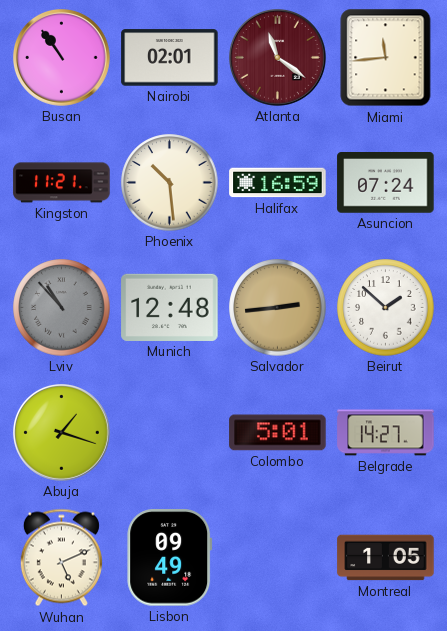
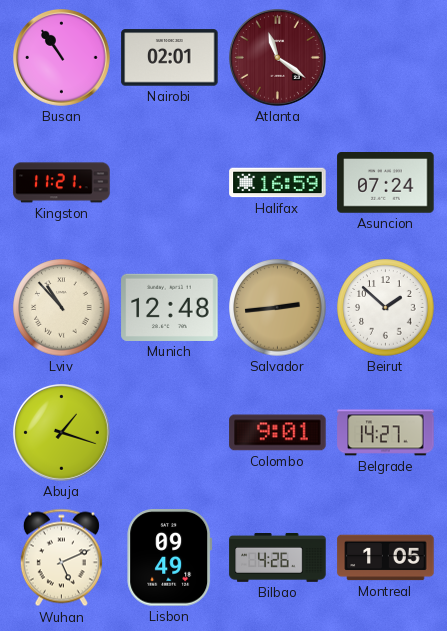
Miami: 11:44 -> none (386, 58)
Phoenix: 10:29 -> none (170, 183)
Lviv dial: grey -> cream (62, 308)
Colombo: 5:01 -> 9:01 (278, 433)
Bilbao: none -> 4:26 (278, 558)
